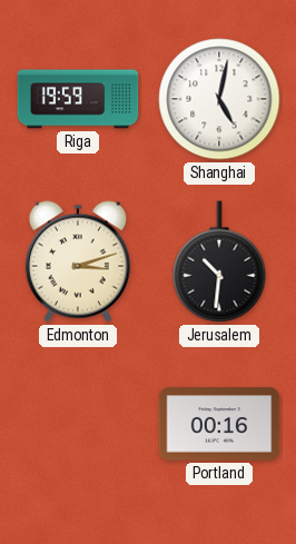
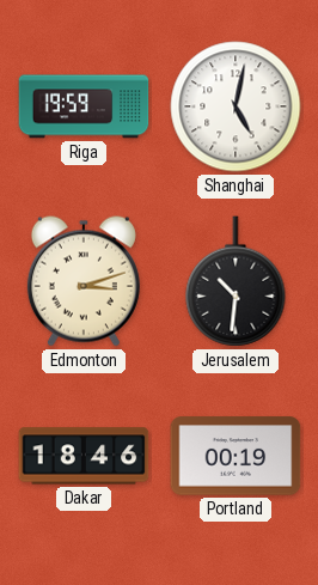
Dakar: none -> 18:46 (84, 456)
Portland: 00:16 -> 00:19 (236, 456)
